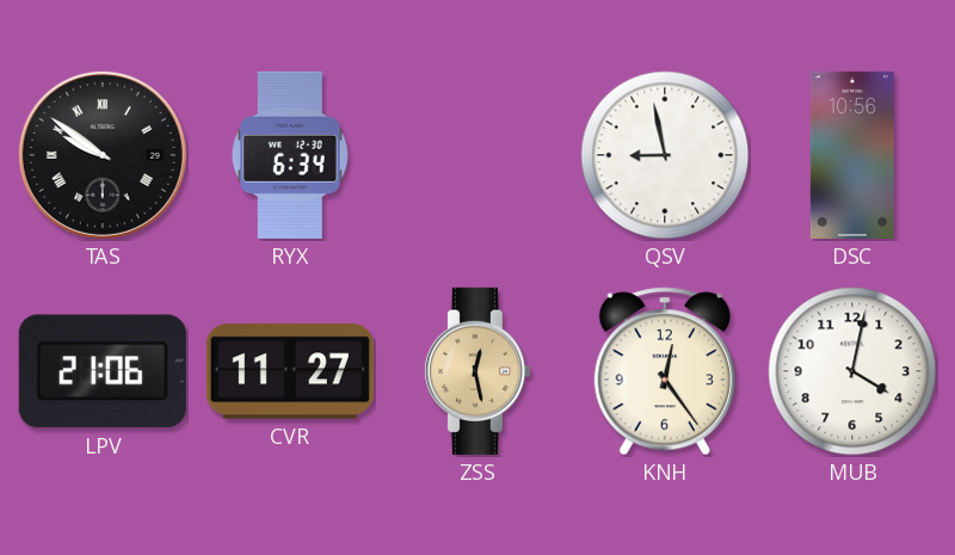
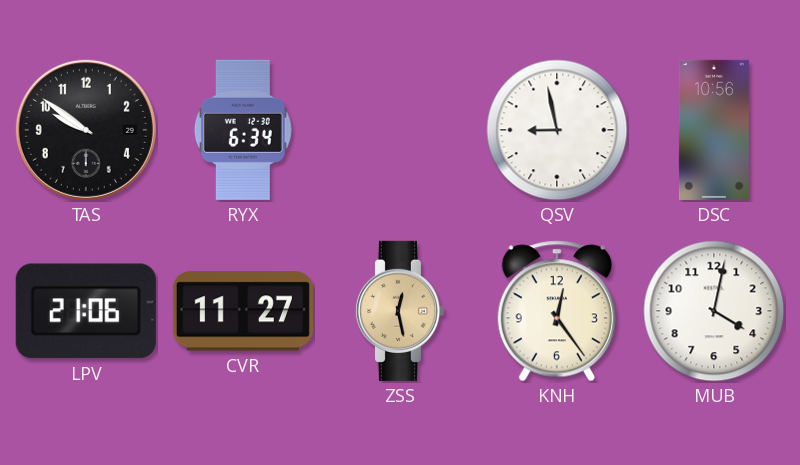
TAS numerals: Roman -> Arabic (86, 130)
